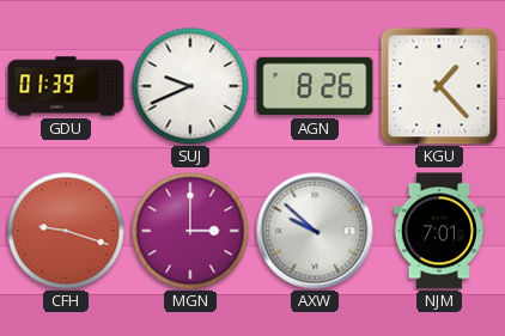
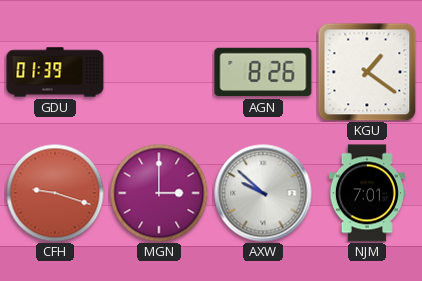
SUJ: 9:41 -> none (190, 86)
KGU: 1:23 -> 1:21 (367, 72)
